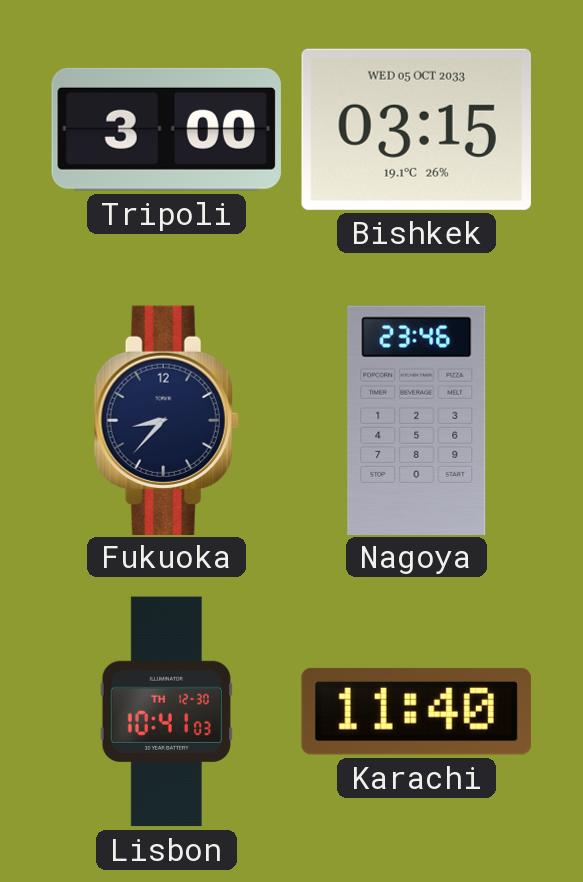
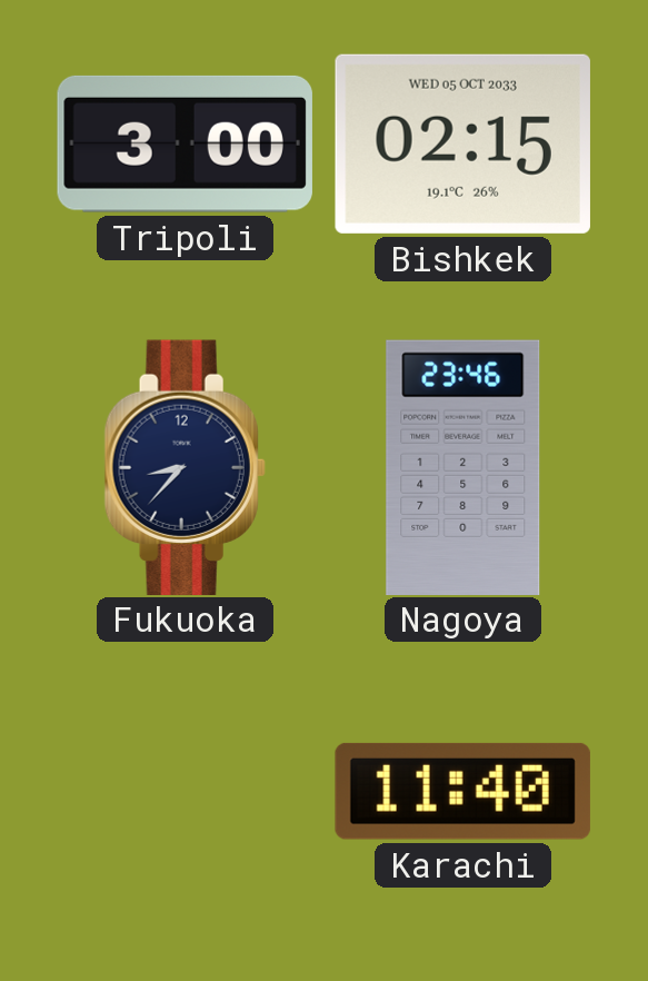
Bishkek: 03:15 -> 02:15 (462, 143)
Lisbon: 10:41 -> none (166, 712)
